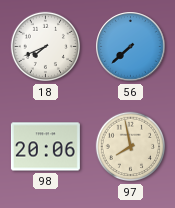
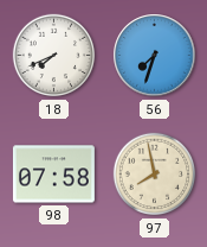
56: 7:38 -> 7:33 (155, 56)
98: 20:06 -> 07:58 (53, 175)
